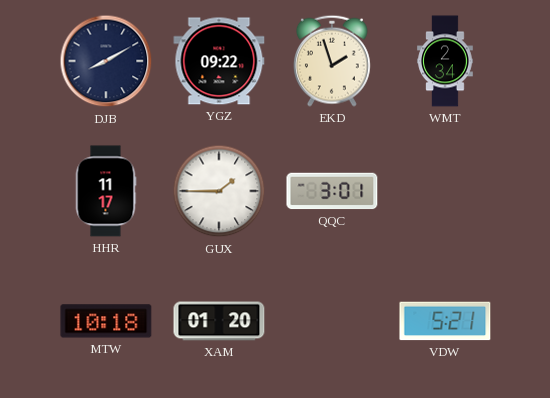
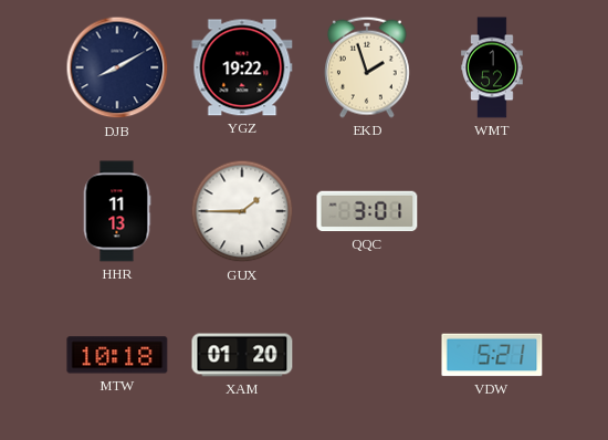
YGZ: 09:22 -> 19:22 (242, 67)
WMT: 2:34 -> 1:52 (492, 67)
HHR: 11:17 -> 11:13 (117, 211)
